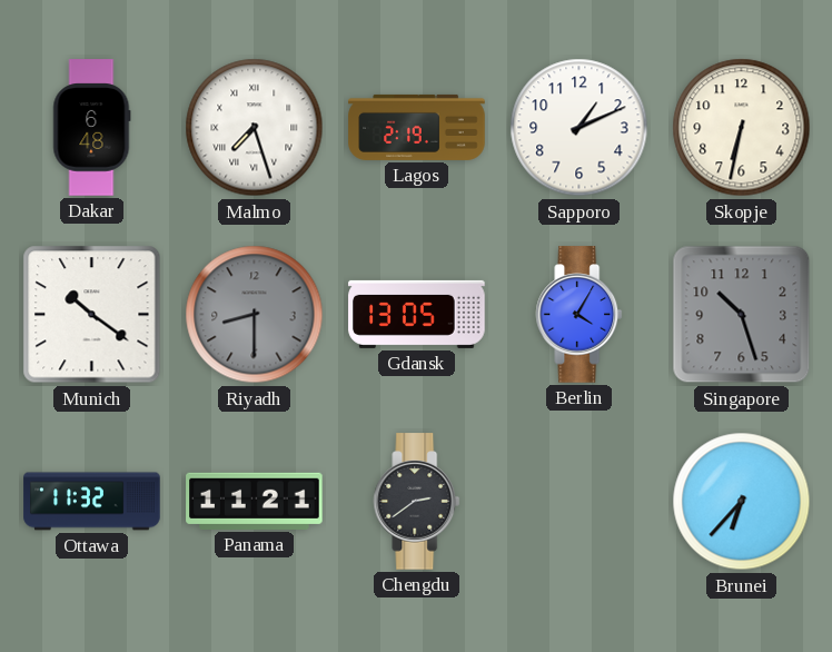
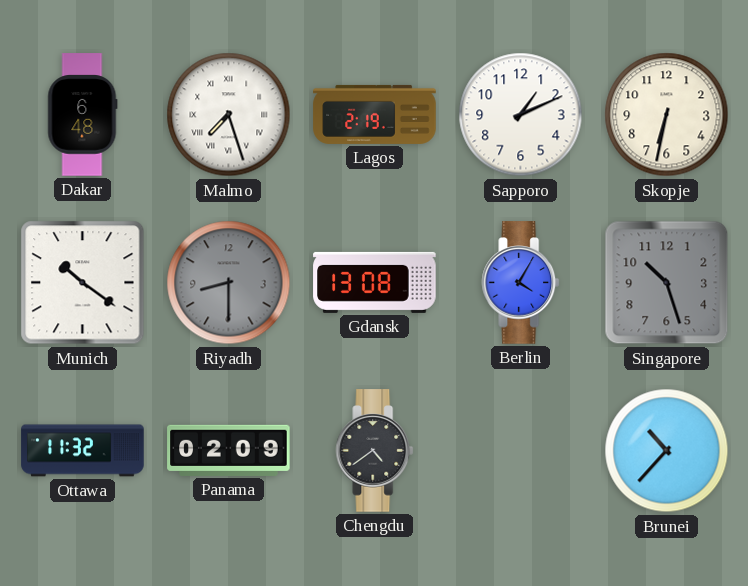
Gdansk: 13:05 -> 13:08 (375, 282)
Panama: 11:21 -> 02:09 (229, 450)
Chengdu: 2:39 -> 4:39 (375, 451)
Brunei: 6:37 -> 10:37 (667, 451)
